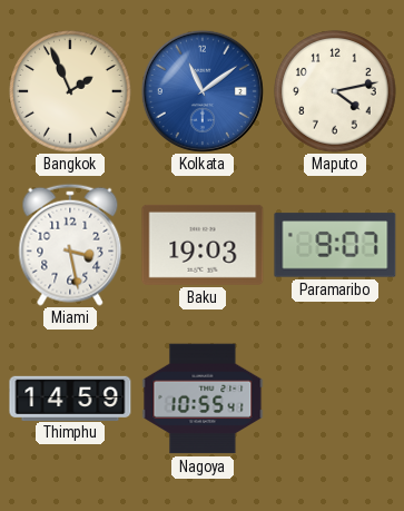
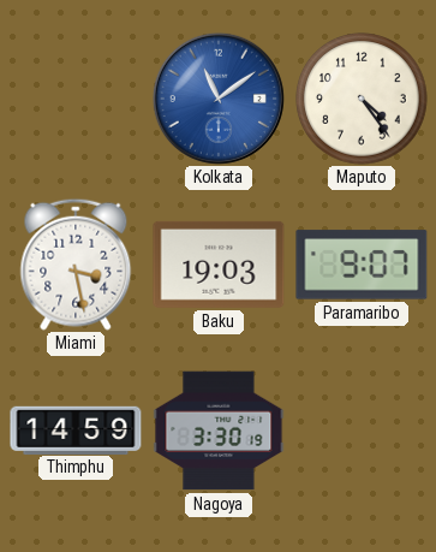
Bangkok: 1:56 -> none (70, 91)
Maputo: 4:13 -> 4:24 (362, 99)
Nagoya: 10:55 -> 3:30 (219, 431)
